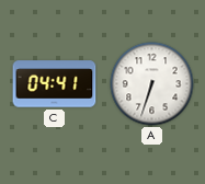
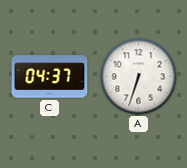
C: 04:41 -> 04:37 (50, 77)
